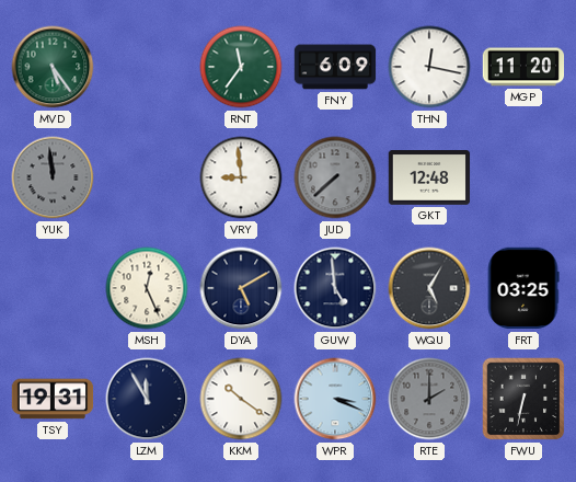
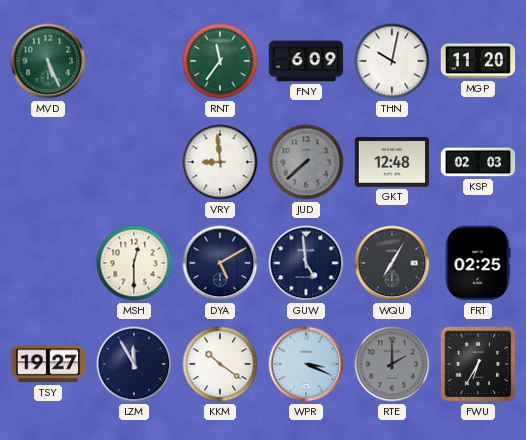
MVD: 5:24 -> 5:26 (48, 61)
THN: 12:17 -> 10:02 (392, 61)
YUK: 11:59 -> none (53, 177)
KSP: none -> 02:03 (478, 162)
MSH: 12:26 -> 12:30 (134, 263)
WQU: 5:05 -> 7:05 (392, 263)
FRT: 03:25 -> 02:25 (478, 263)
TSY: 19:31 -> 19:27 (48, 364)
FWU: 6:32 -> 6:35 (478, 364)
